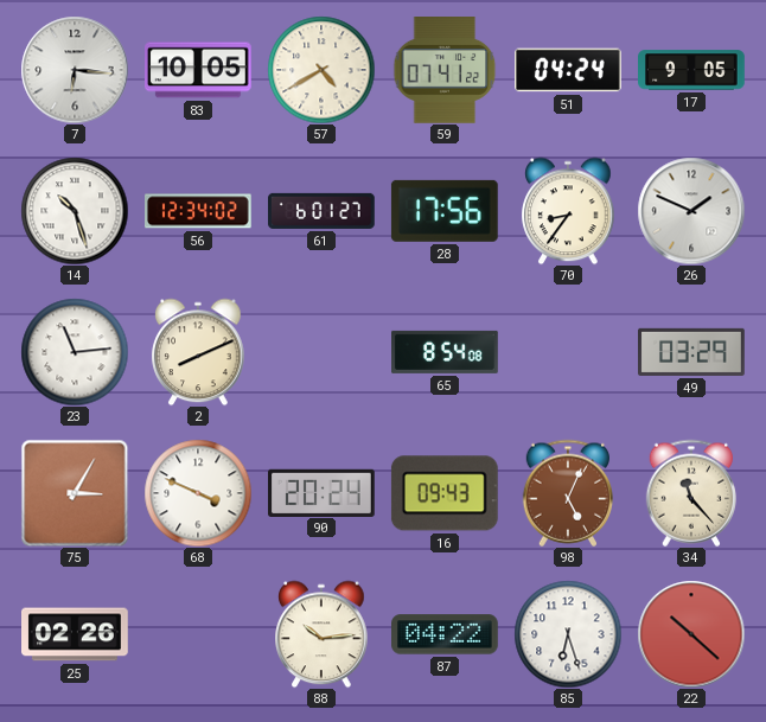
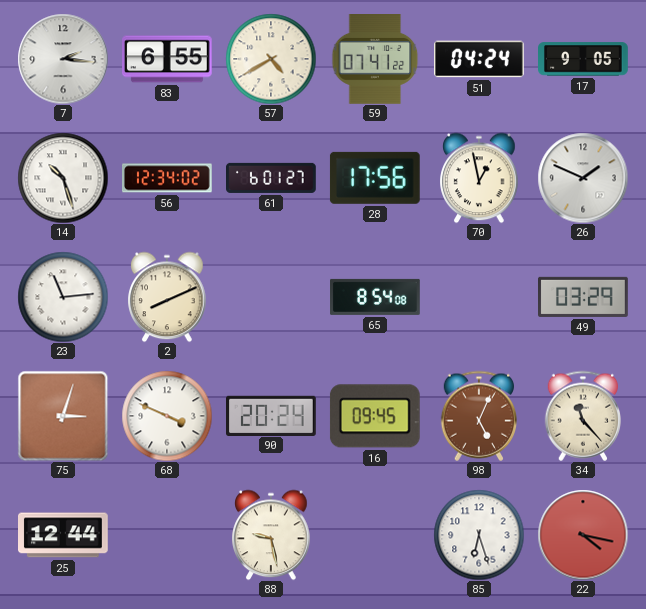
7: 6:16 -> 2:16 (63, 59)
83: 10:05 -> 6:55 (168, 59)
70: 8:36 -> 12:58 (479, 178)
75: 3:05 -> 3:03 (63, 416)
16: 09:43 -> 09:45 (375, 416)
25: 02:26 -> 12:44 (64, 535)
88: 10:14 -> 9:28 (271, 535)
87: 04:22 -> none (446, 634)
22: 10:22 -> 4:17 (583, 535)
